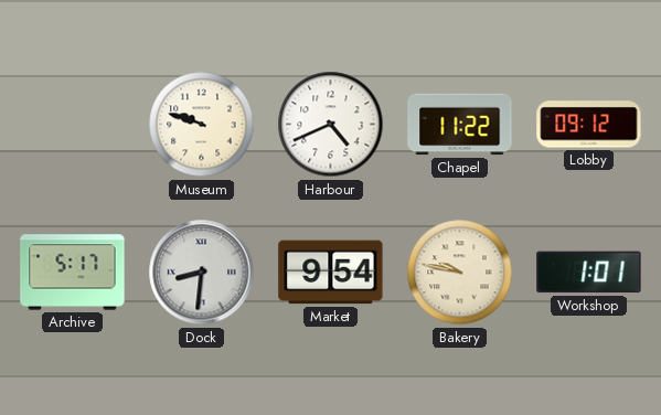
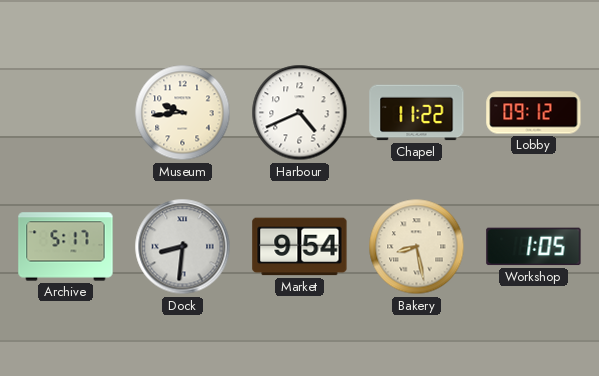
Museum: 9:48 -> 9:44 (183, 113)
Bakery: 9:47 -> 8:28 (417, 247)
Workshop: 1:01 -> 1:05 (534, 247)
